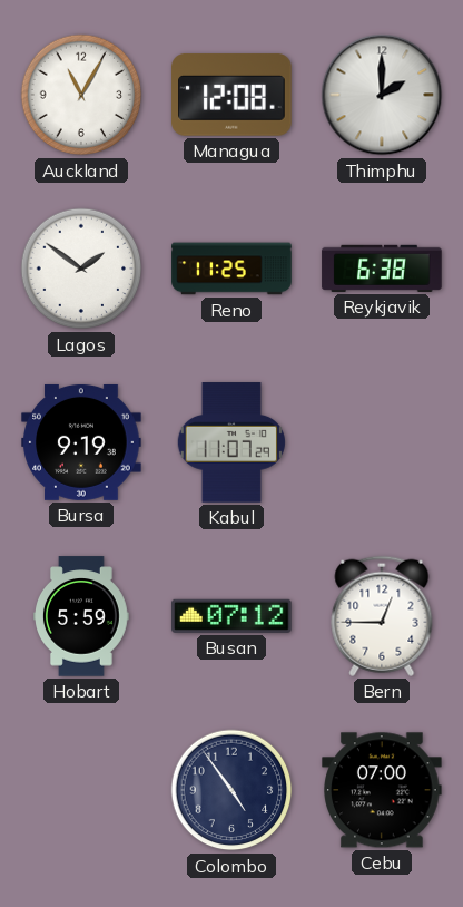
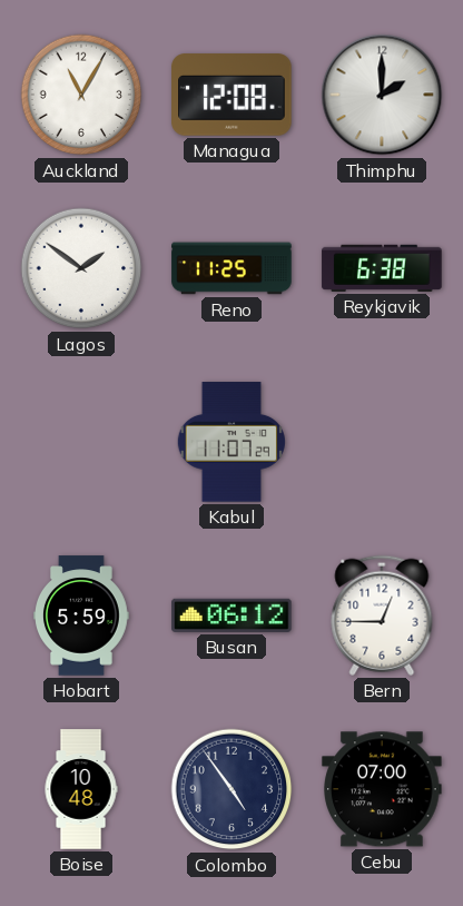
Bursa: 9:19 -> none (81, 442)
Busan: 07:12 -> 06:12 (231, 616)
Boise: none -> 10:48 (81, 789)
